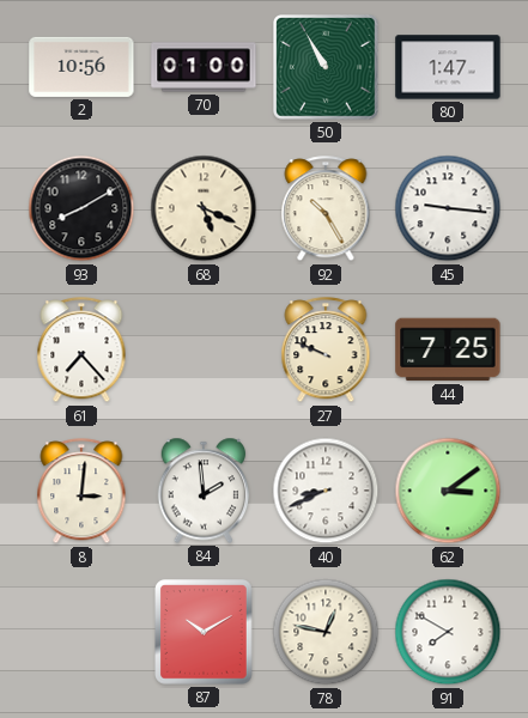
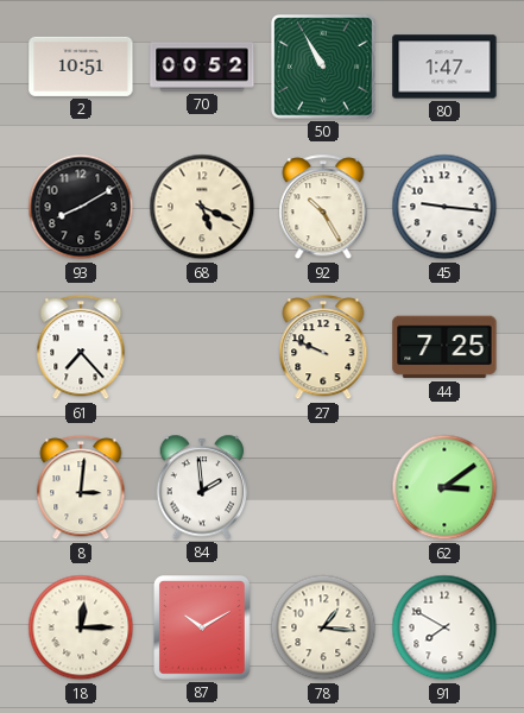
2: 10:56 -> 10:51 (81, 67)
70: 01:00 -> 00:52 (202, 67)
40: 8:41 -> none (326, 491)
18: none -> 12:15 (81, 627)
78: 12:47 -> 1:16 (323, 627)
